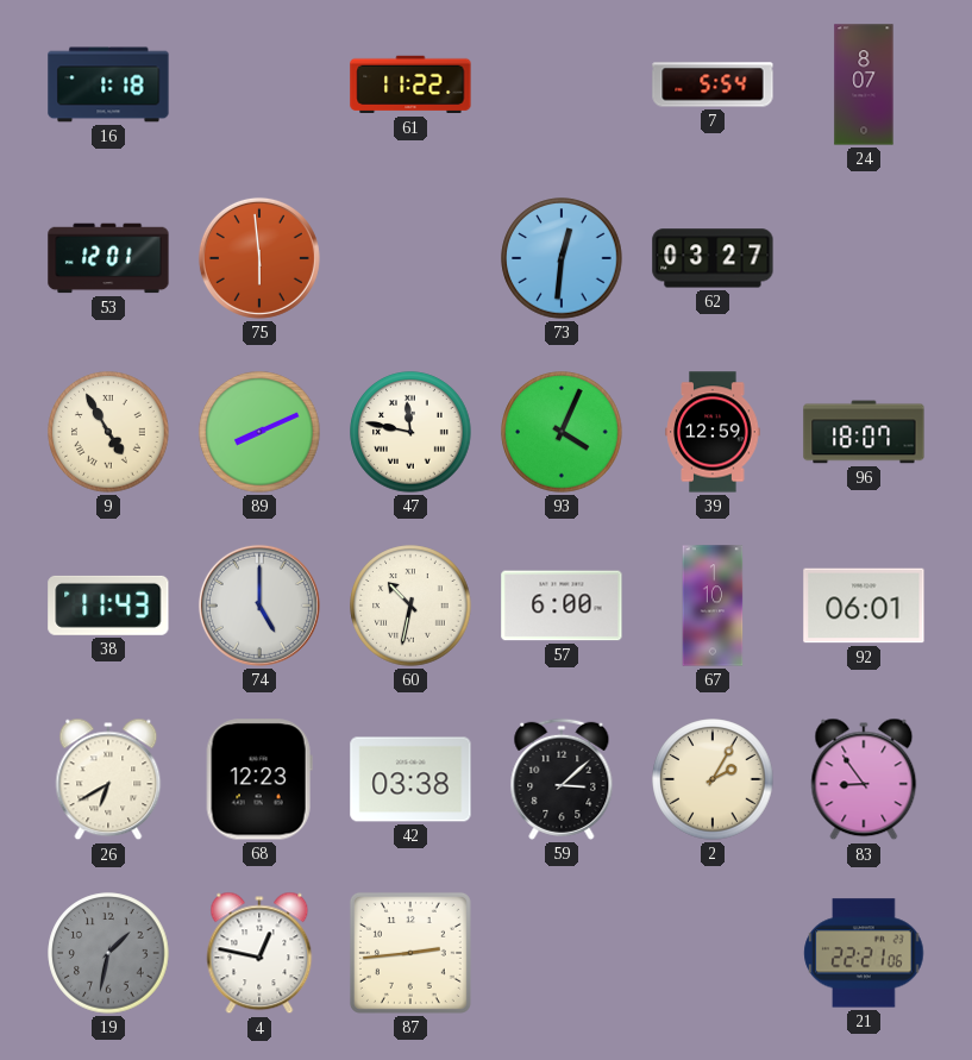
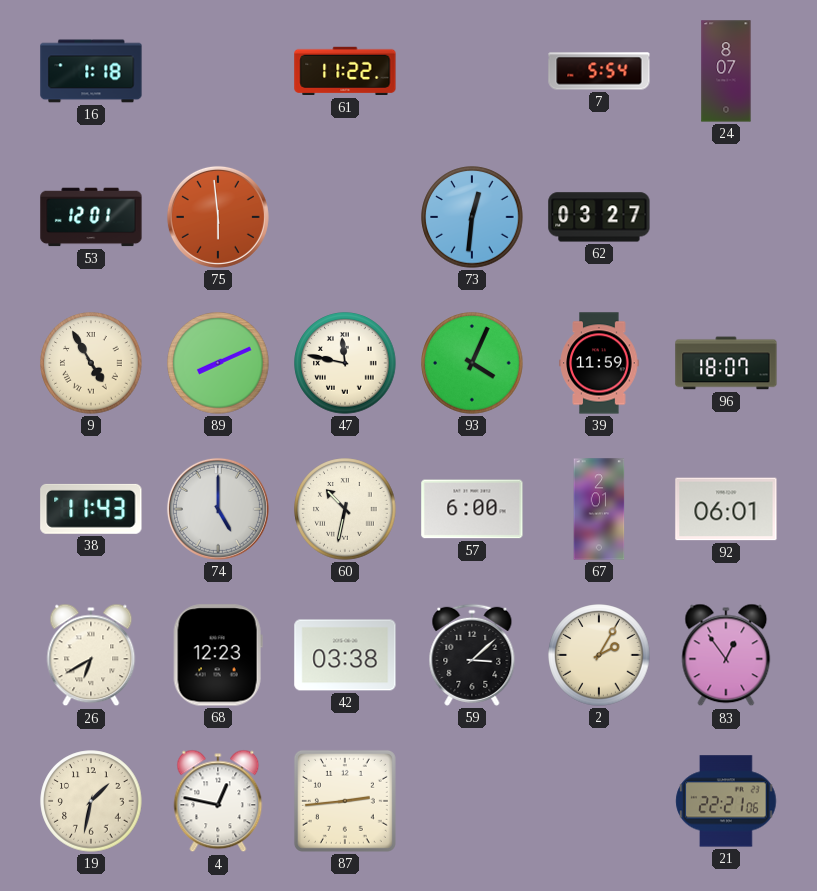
39: 12:59 -> 11:59 (599, 363)
67: 1:10 -> 2:01 (599, 509)
83: 8:54 -> 12:54 (726, 655)
19 dial: grey -> cream (91, 801)
